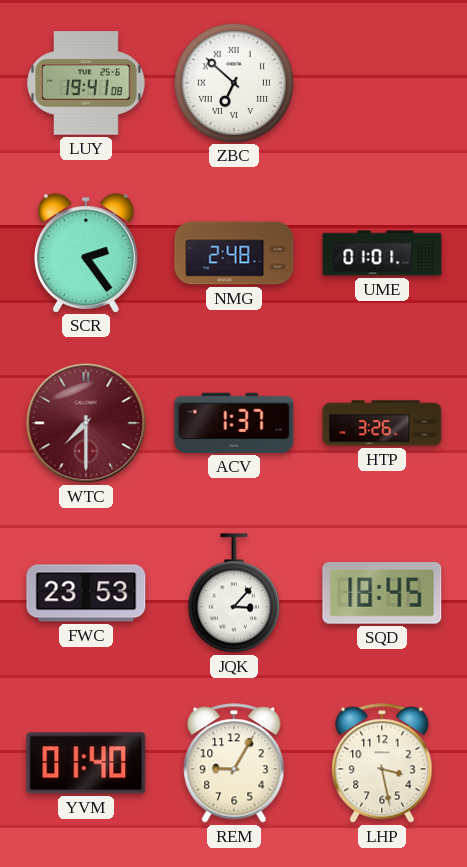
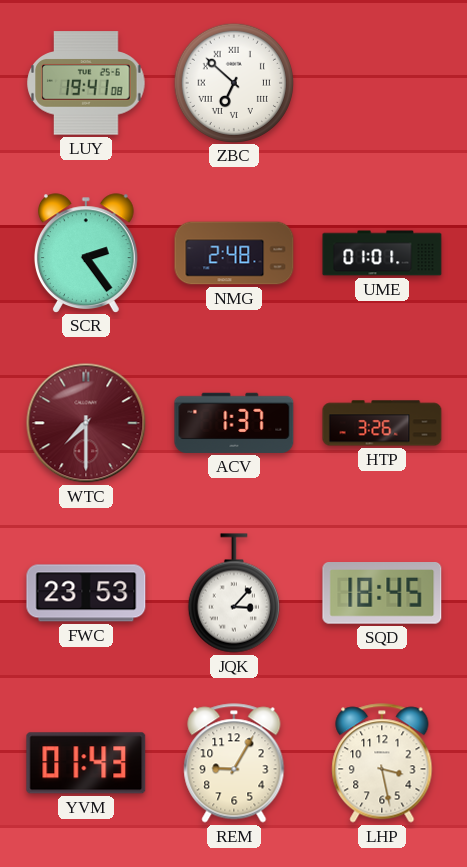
YVM: 01:40 -> 01:43 (86, 763)
